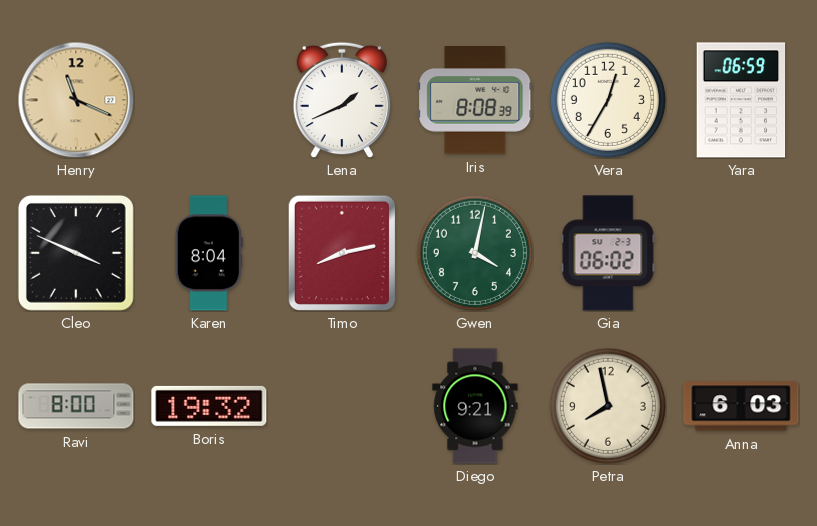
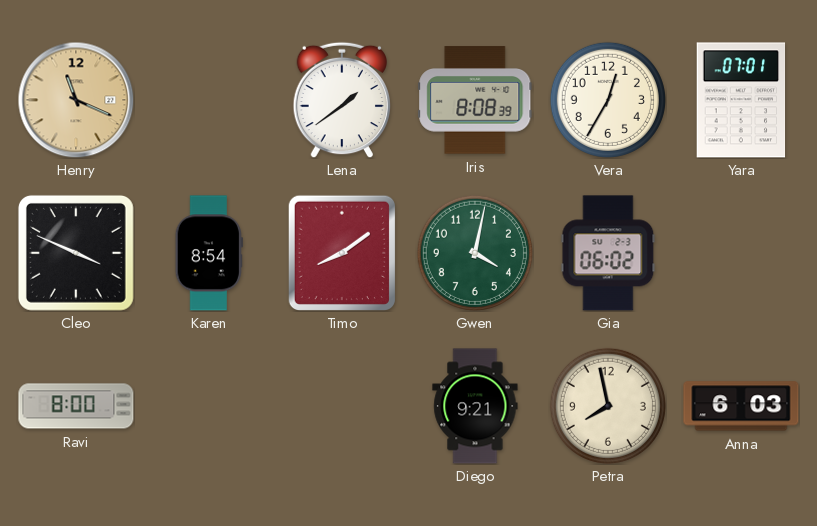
Lena: 1:41 -> 1:39 (342, 100)
Yara: 06:59 -> 07:01 (741, 100)
Karen: 8:04 -> 8:54 (209, 253)
Timo: 8:13 -> 8:09 (342, 252)
Boris: 19:32 -> none (209, 406)
